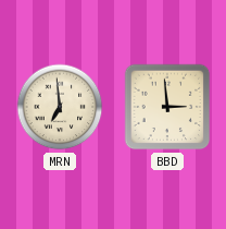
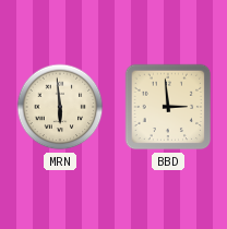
MRN: 6:59 -> 5:59 (60, 107)
